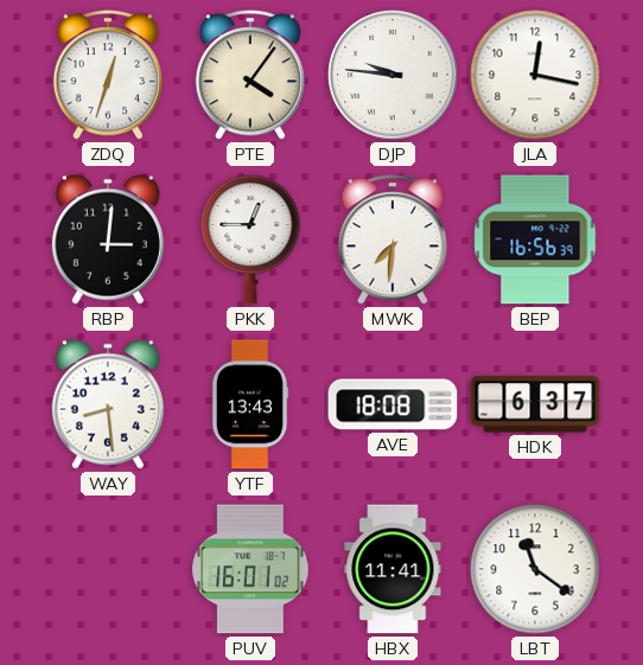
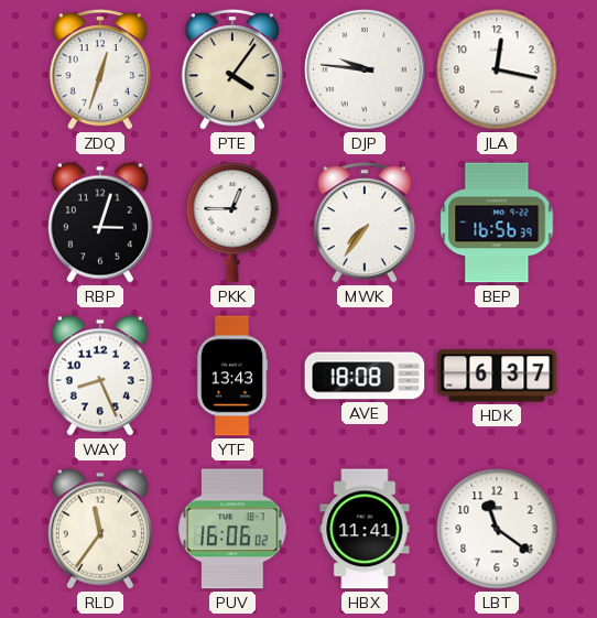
RBP: 3:01 -> 3:03 (100, 223)
MWK: 7:31 -> 7:36 (365, 223)
WAY: 8:29 -> 8:26 (100, 376)
RLD: none -> 11:36 (100, 529)
PUV: 16:01 -> 16:06 (232, 529)
